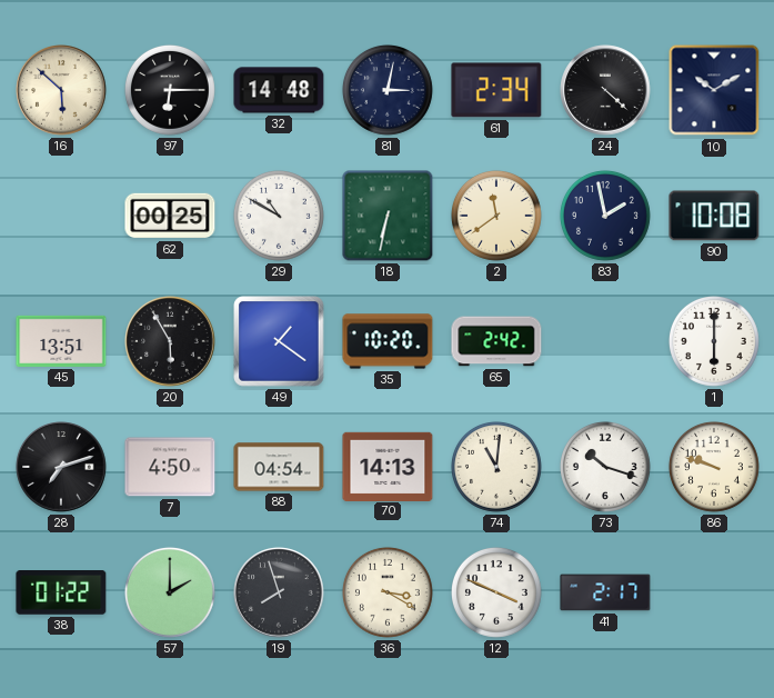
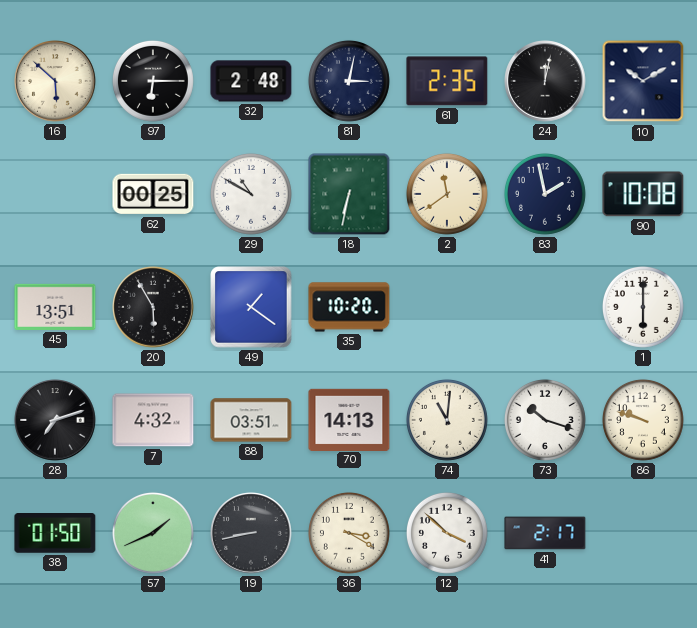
32: 14:48 -> 2:48 (251, 81)
61: 2:34 -> 2:35 (447, 81)
24: 4:22 -> 12:02 (545, 81)
65: 2:42 -> none (496, 341)
7: 4:50 -> 4:32 (153, 420)
88: 04:54 -> 03:51 (251, 420)
38: 01:22 -> 01:50 (55, 534)
57: 2:00 -> 1:41 (153, 533)
19: 7:57 -> 8:43 (251, 533)
12: 3:49 -> 3:52 (447, 533)
